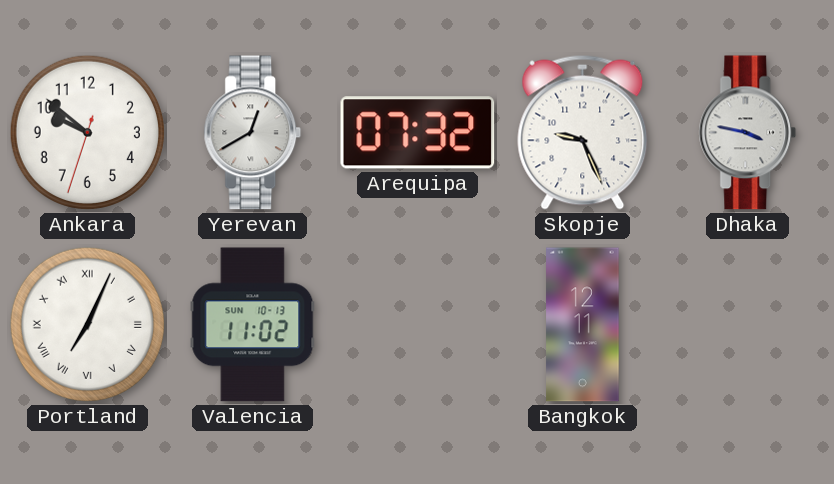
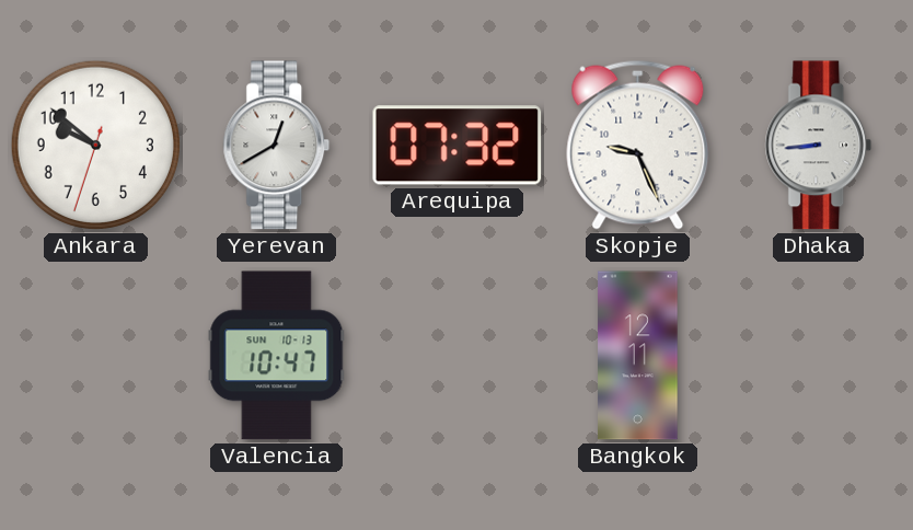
Dhaka: 3:47 -> 8:44 (819, 146)
Portland: 7:04 -> none (87, 324)
Valencia: 11:02 -> 10:47 (277, 356)
